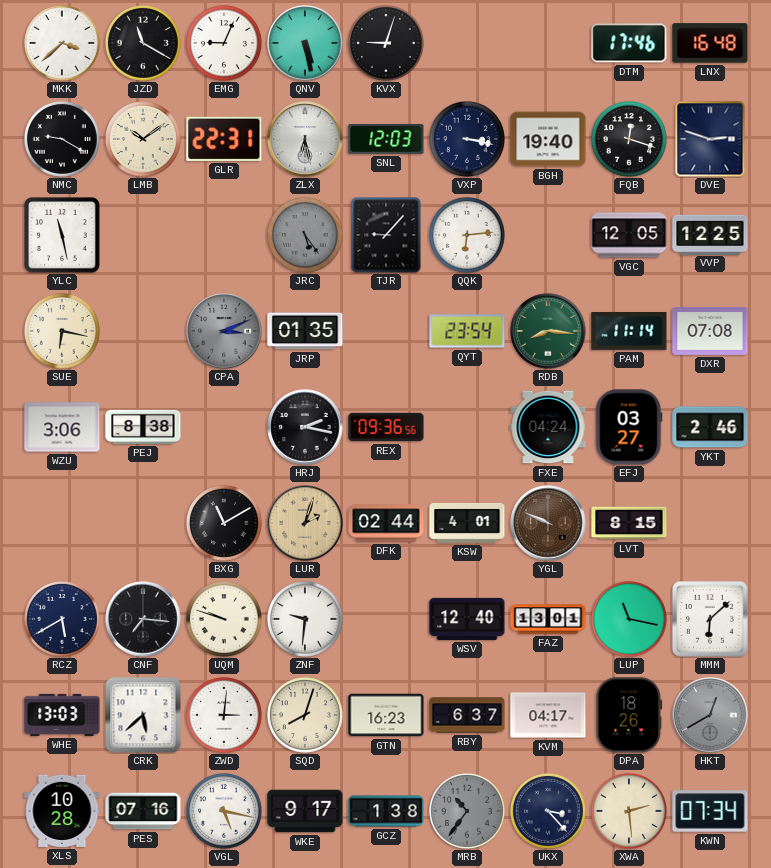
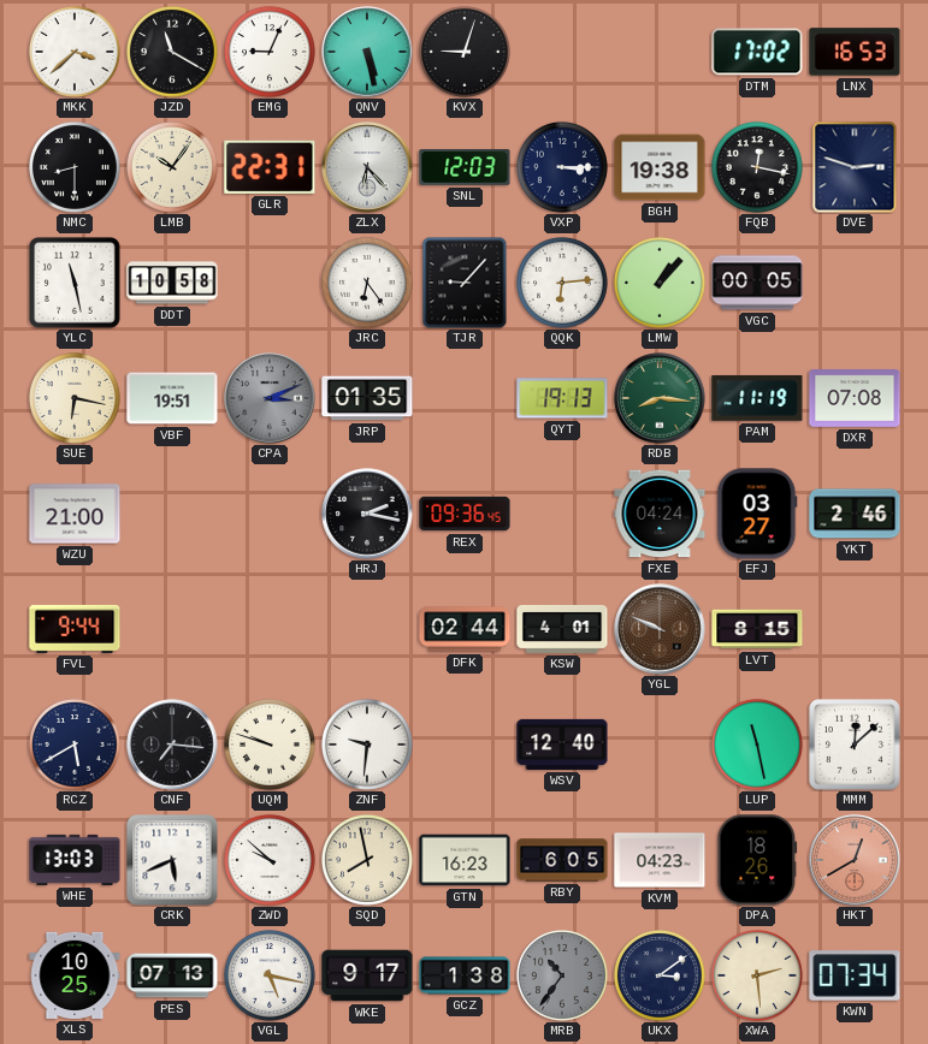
DTM: 17:46 -> 17:02 (757, 52)
LNX: 16:48 -> 16:53 (855, 52)
NMC: 9:20 -> 8:30 (75, 167)
LMB: 10:09 -> 10:06 (172, 167)
ZLX: 6:28 -> 6:23 (367, 167)
VXP: 3:17 -> 3:15 (562, 167)
BGH: 19:40 -> 19:38 (660, 167)
FQB: 12:18 -> 12:17 (757, 167)
DDT: none -> 10:58 (172, 283)
JRC: 5:24 -> 6:24 (367, 283)
JRC dial: grey -> white (367, 283)
LMW: none -> 1:07 (660, 283)
VGC: 12:05 -> 00:05 (757, 283)
VVP: 12:25 -> none (710, 234)
VBF: none -> 19:51 (172, 398)
QYT: 23:54 -> 19:13 (562, 398)
PAM: 11:14 -> 11:19 (757, 398)
WZU: 3:06 -> 21:00 (75, 514)
PEJ: 8:38 -> none (143, 427)
REX: 09:36:56 -> 09:36:45 (465, 514)
FVL: none -> 9:44 (75, 629)
BXG: 11:10 -> none (224, 523)
LUR: 2:03 -> none (305, 523)
FAZ: 13:01 -> none (548, 619)
LUP: 11:17 -> 11:28 (757, 745)
MMM: 6:08 -> 12:08 (856, 746)
CRK: 5:38 -> 5:41 (172, 860)
ZWD: 3:01 -> 9:52 (270, 860)
SQD: 8:03 -> 7:58 (367, 860)
RBY: 6:37 -> 6:05 (562, 860)
KVM: 04:17 -> 04:23 (660, 860)
HKT dial: grey -> salmon (855, 860)
XLS: 10:28 -> 10:25 (75, 975)
PES: 07:16 -> 07:13 (172, 975)
UKX: 3:23 -> 3:09 (660, 975)
